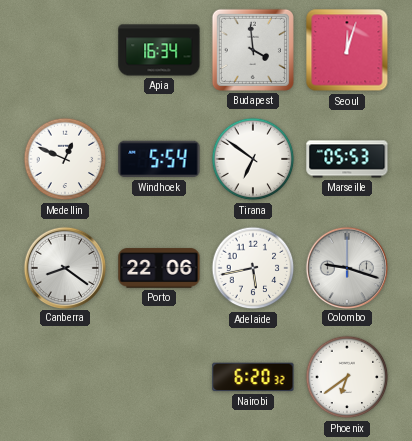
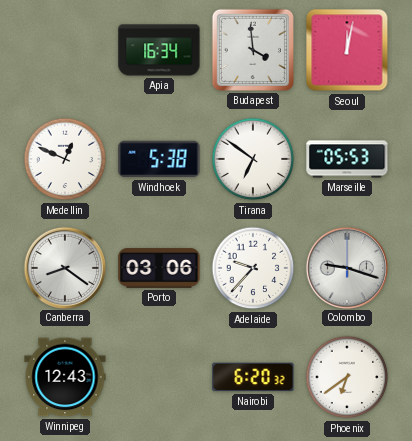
Seoul: 12:03 -> 12:02 (347, 50)
Windhoek: 5:54 -> 5:38 (159, 159)
Porto: 22:06 -> 03:06 (159, 268)
Adelaide: 5:43 -> 9:37 (253, 268)
Winnipeg: none -> 12:43 (65, 377)
